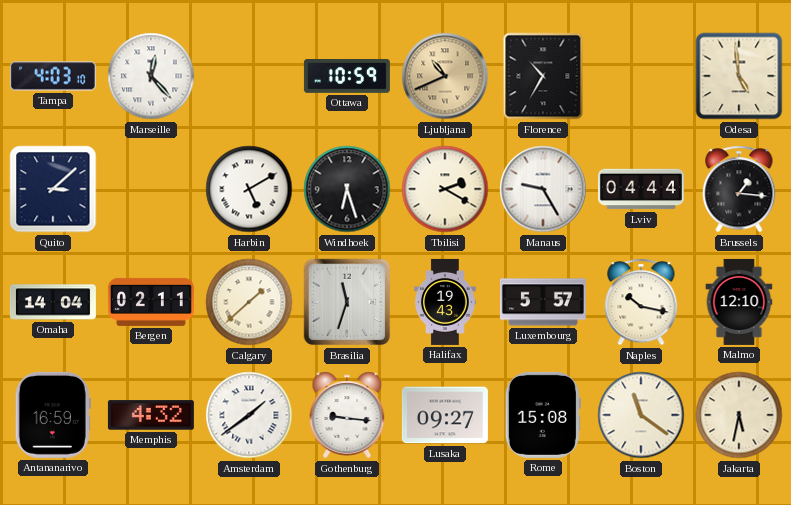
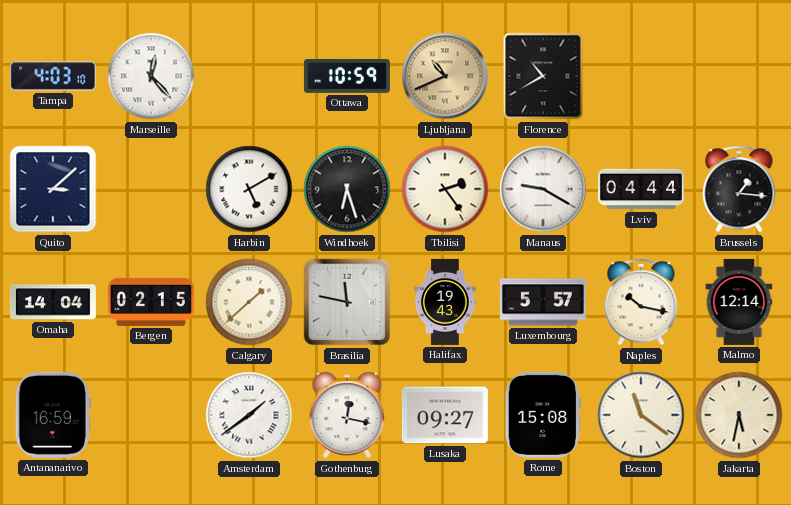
Florence: 10:35 -> 10:40 (543, 76)
Odesa: 4:59 -> none (739, 76)
Tbilisi: 2:20 -> 2:24 (445, 189)
Manaus: 9:25 -> 9:20 (543, 189)
Bergen: 02:11 -> 02:15 (151, 302)
Brasilia: 11:33 -> 11:47 (347, 302)
Malmo: 12:10 -> 12:14 (739, 302)
Memphis: 4:32 -> none (151, 415)
Gothenburg: 9:16 -> 12:17 (347, 415)
